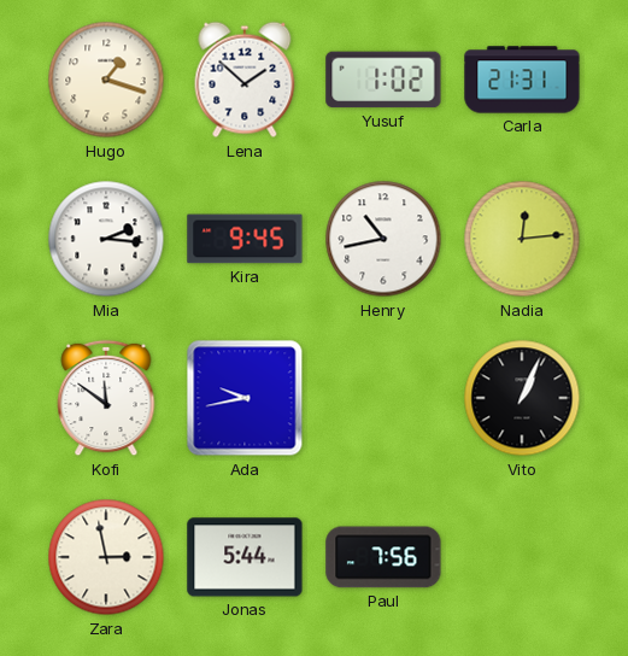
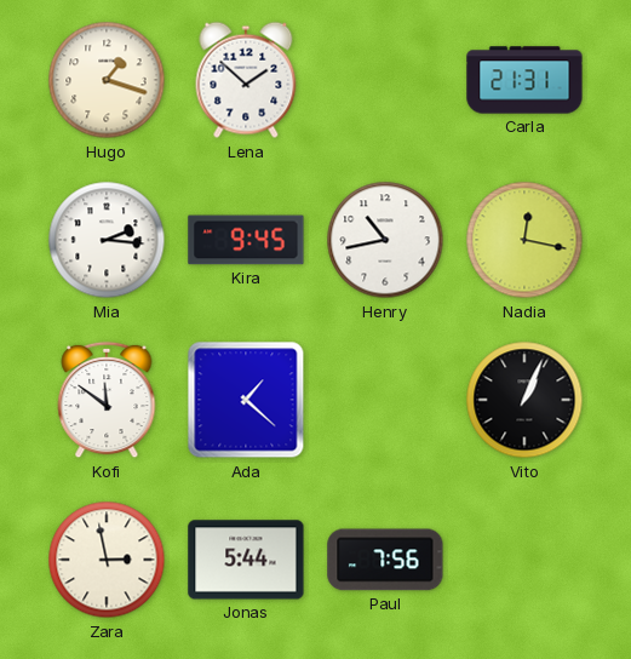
Yusuf: 1:02 -> none (383, 80)
Nadia: 12:14 -> 12:17 (524, 240)
Ada: 9:43 -> 1:22 (246, 400)
